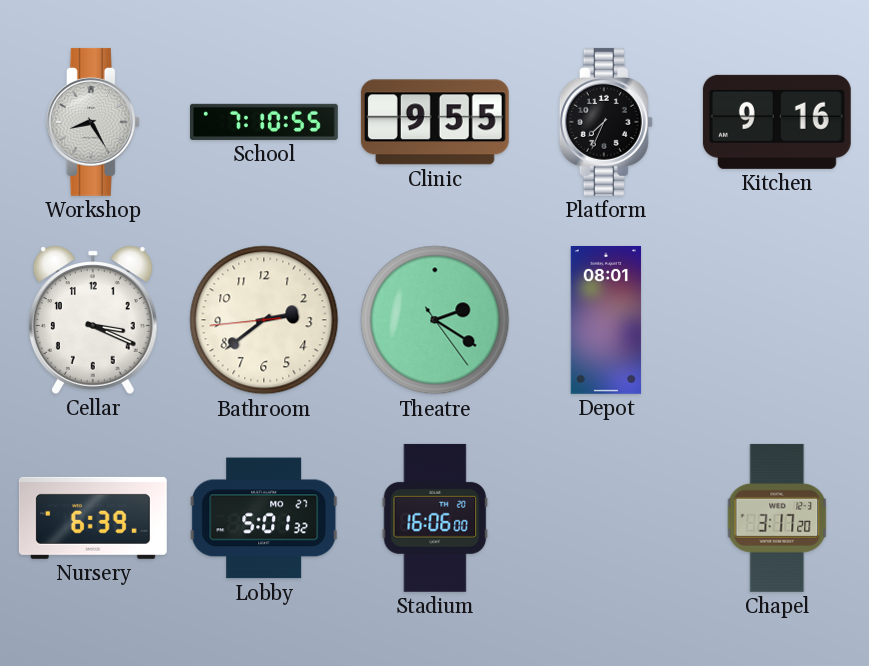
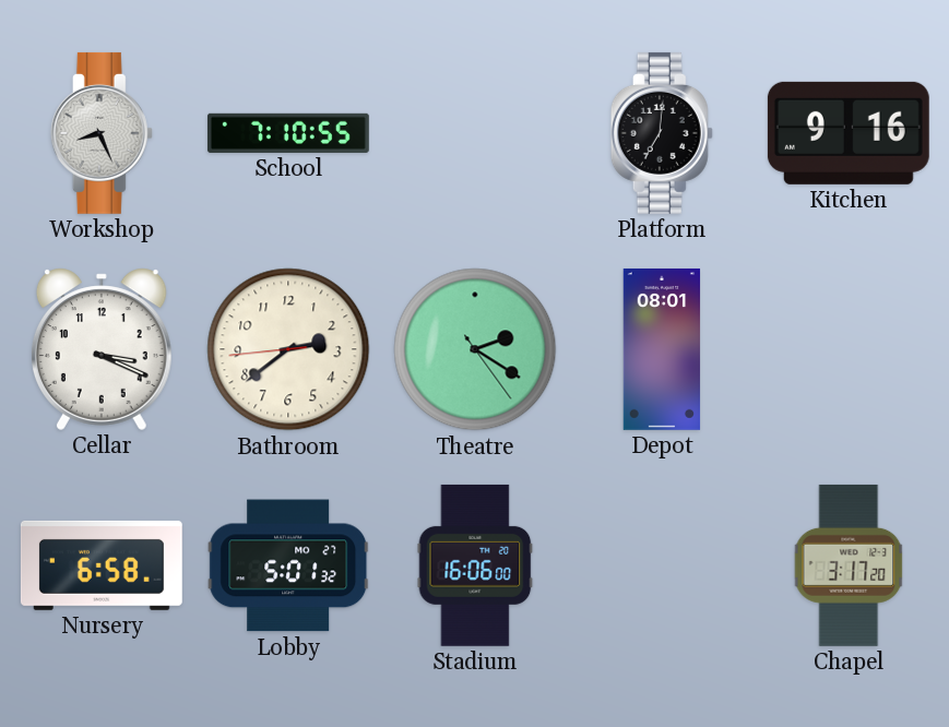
Workshop: 8:25 -> 8:26 (102, 133)
Clinic: 9:55 -> none (435, 122)
Platform: 7:34 -> 7:01 (662, 133)
Nursery: 6:39 -> 6:58 (102, 565)
